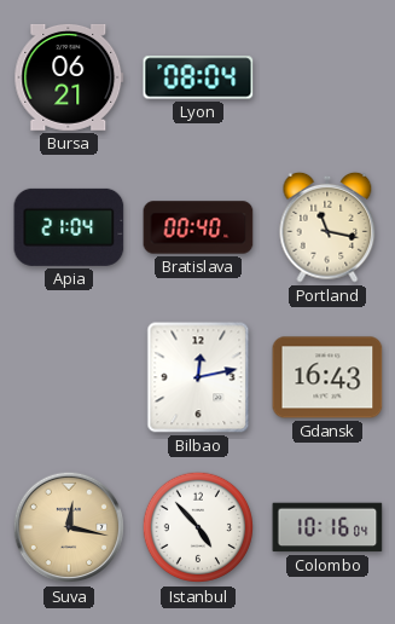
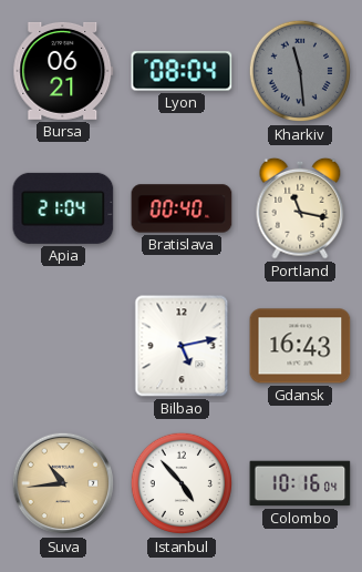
Kharkiv: none -> 11:29 (300, 71)
Bilbao: 12:13 -> 5:13 (182, 346)
Suva: 12:17 -> 10:44 (63, 483)
